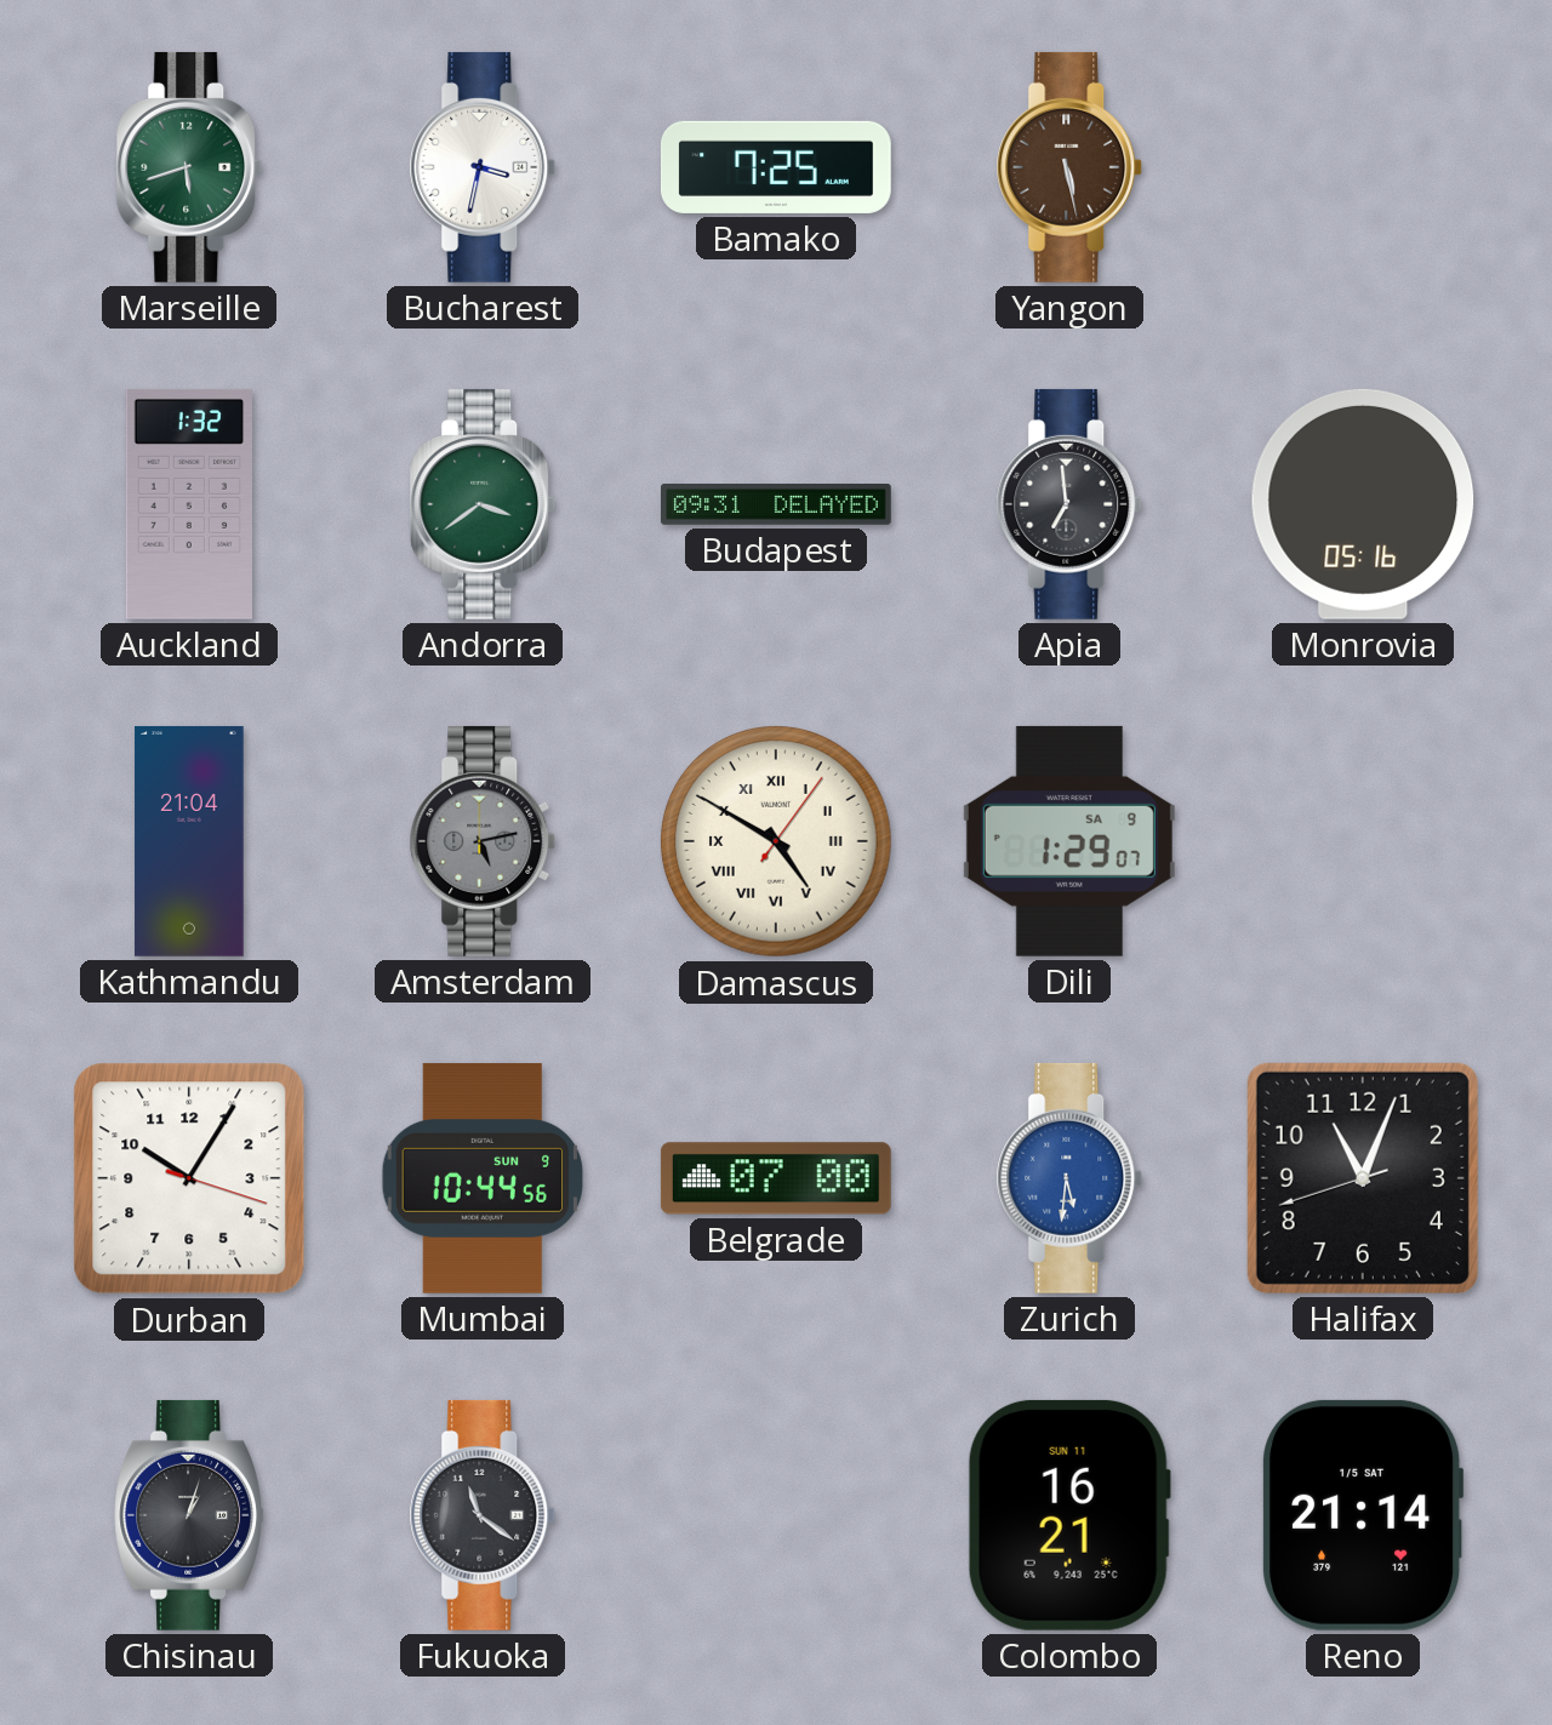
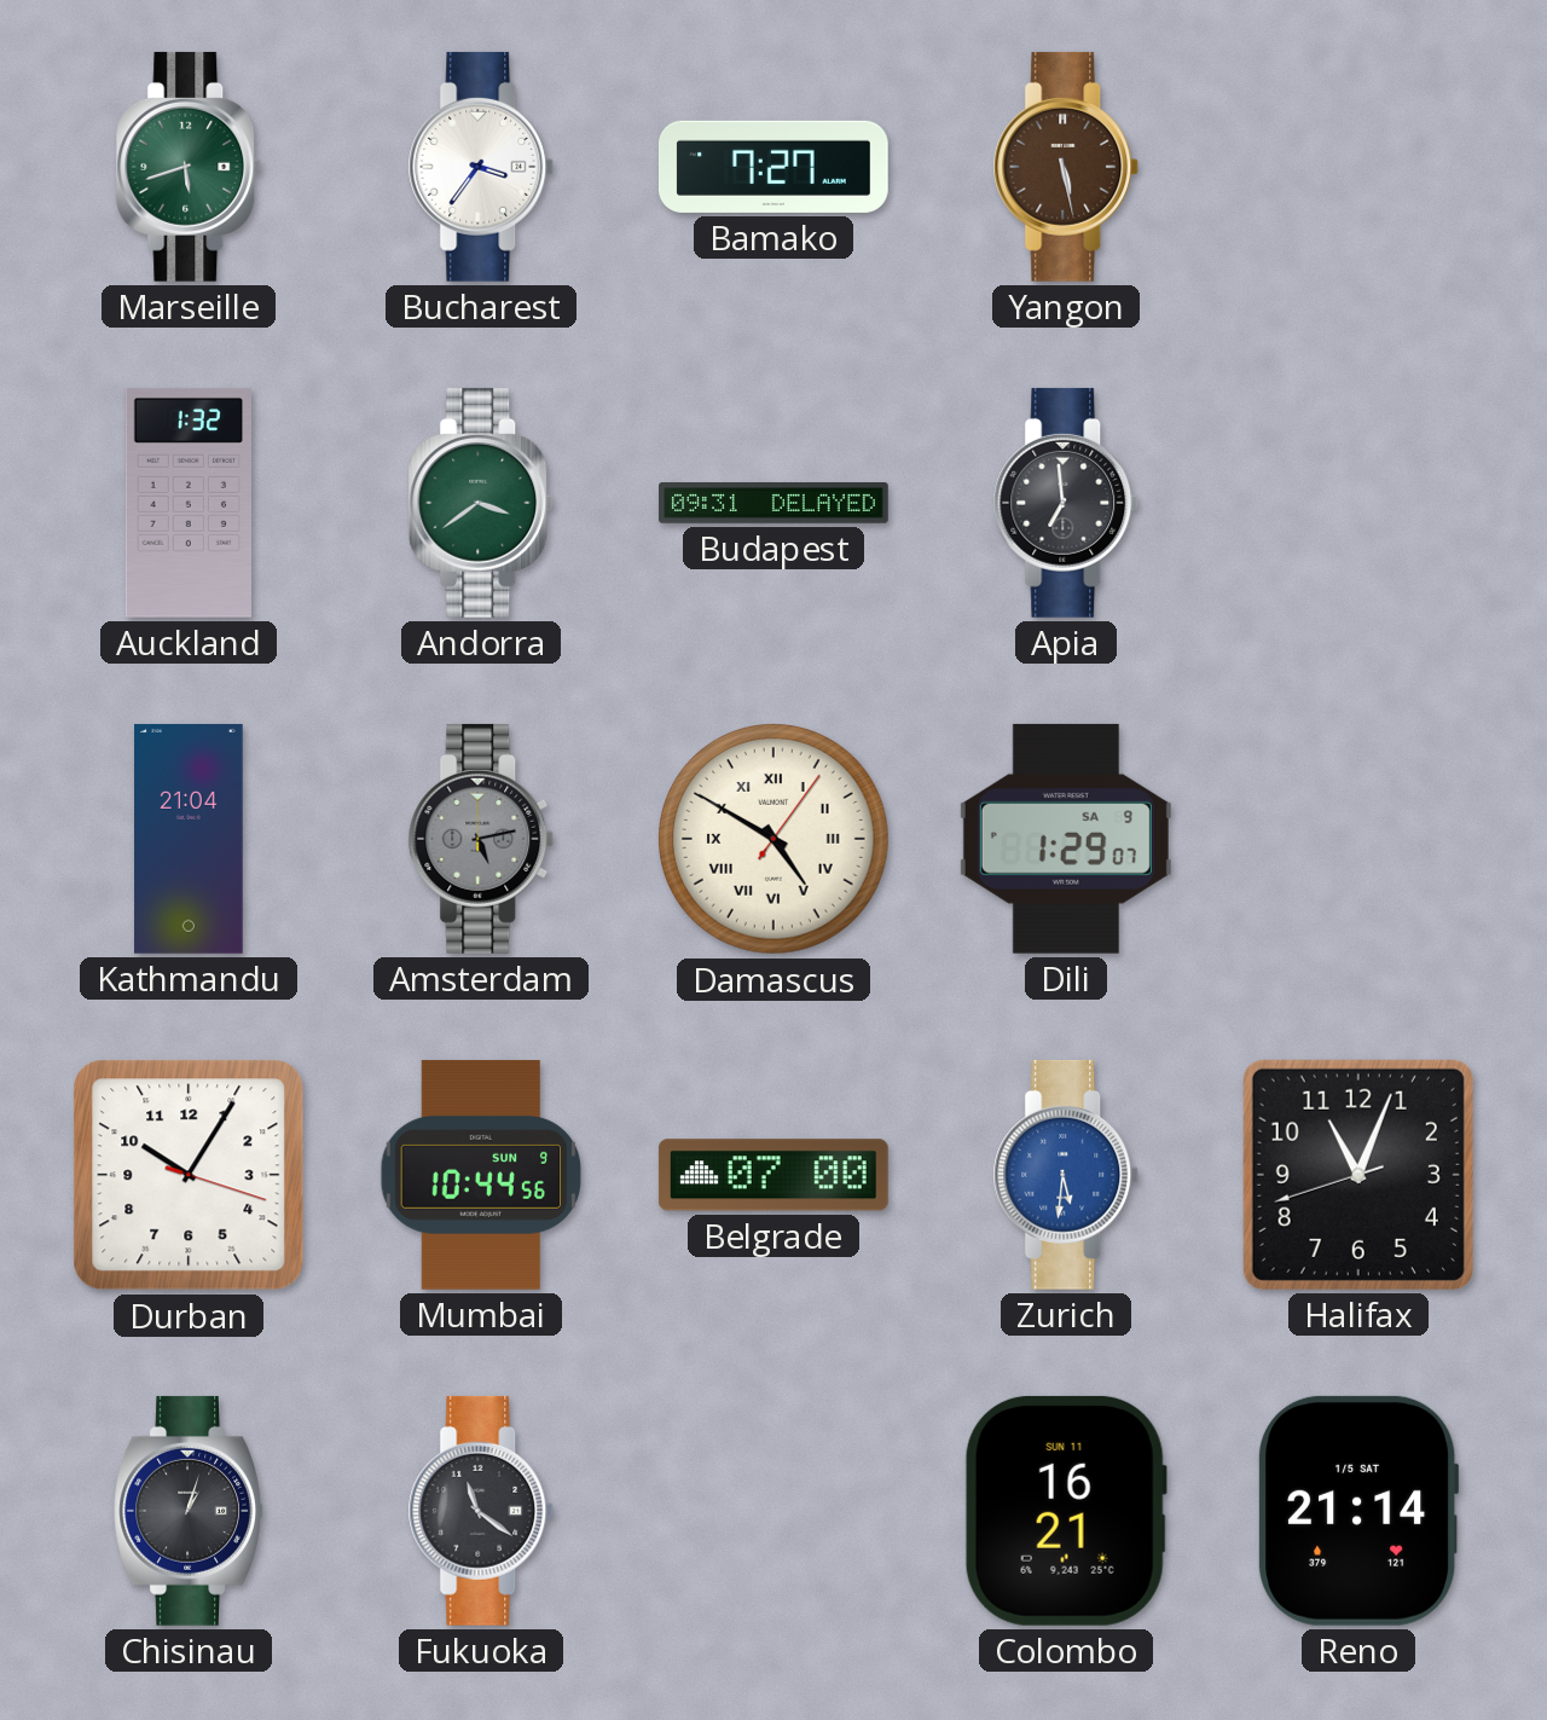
Bucharest: 3:32 -> 3:36 (481, 167)
Bamako: 7:25 -> 7:27 (773, 167)
Monrovia: 05:16 -> none (1363, 504)
